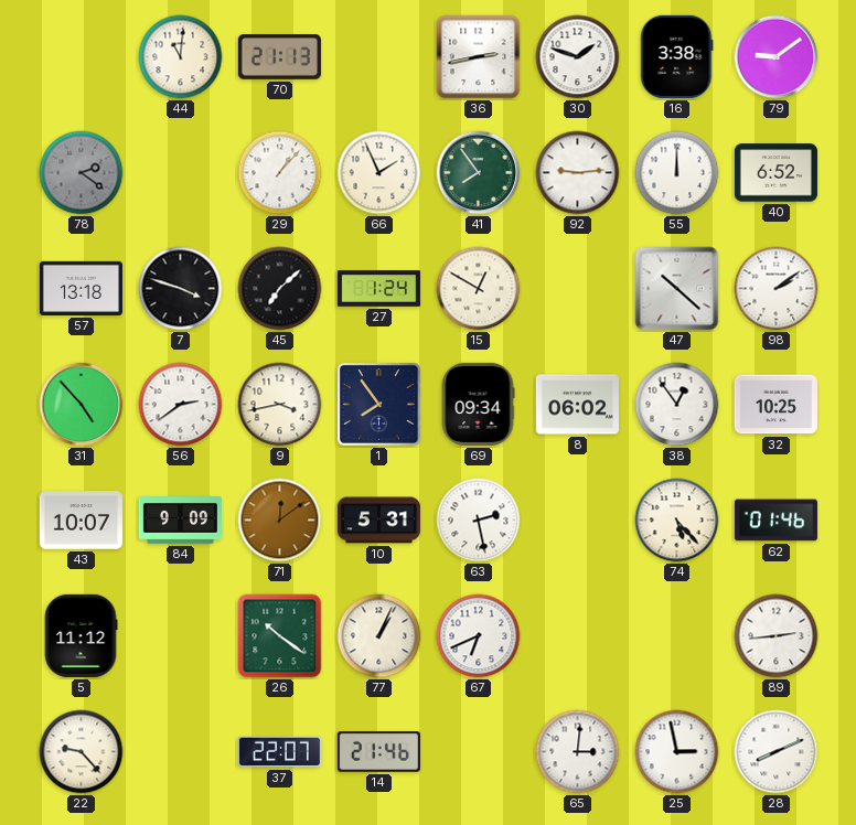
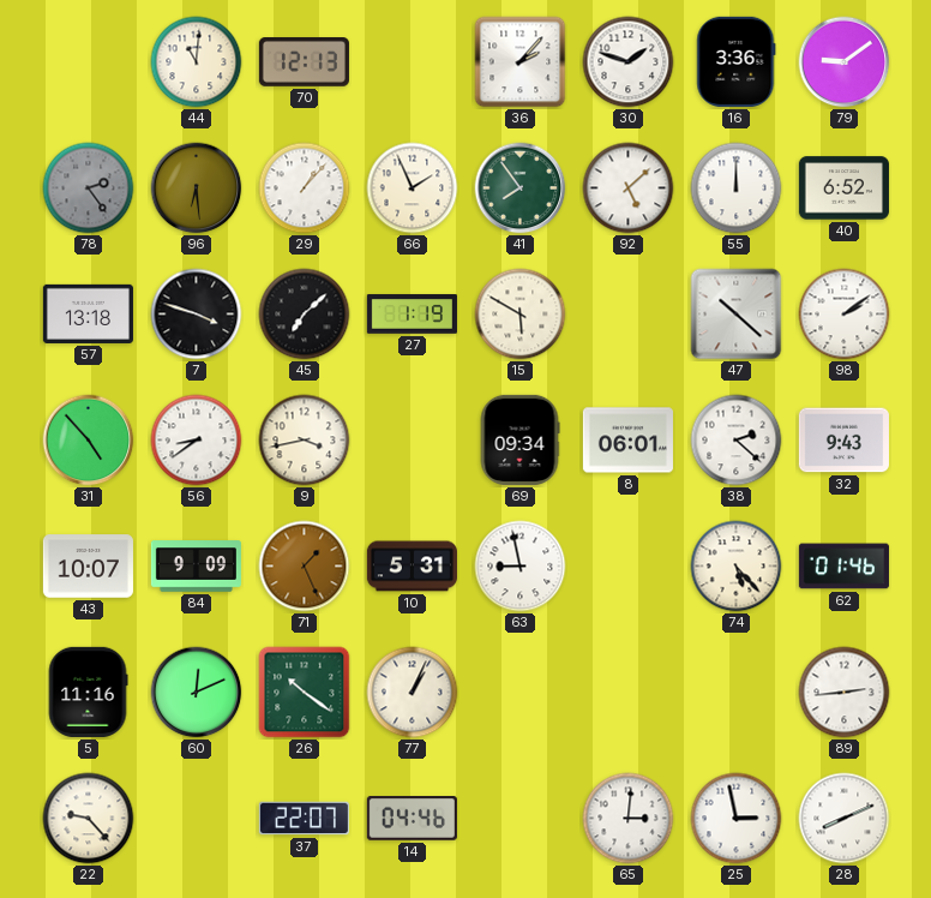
70: 21:13 -> 12:13 (304, 62)
36: 2:43 -> 2:07 (521, 62)
16: 3:38 -> 3:36 (737, 61)
78: 2:21 -> 2:24 (89, 188)
96: none -> 6:29 (197, 188)
92: 9:14 -> 5:08 (629, 188)
27: 1:24 -> 1:19 (412, 315)
15: 12:50 -> 5:50 (521, 315)
56: 2:39 -> 8:39 (197, 441)
1: 7:54 -> none (378, 404)
8: 06:02 -> 06:01 (627, 441)
38: 12:54 -> 2:22 (737, 441)
32: 10:25 -> 9:43 (843, 441)
71: 12:09 -> 1:26 (305, 567)
63: 2:28 -> 8:58 (521, 567)
5: 11:12 -> 11:16 (88, 692)
60: none -> 12:11 (197, 693)
67: 6:41 -> none (479, 636)
14: 21:46 -> 04:46 (412, 819)
